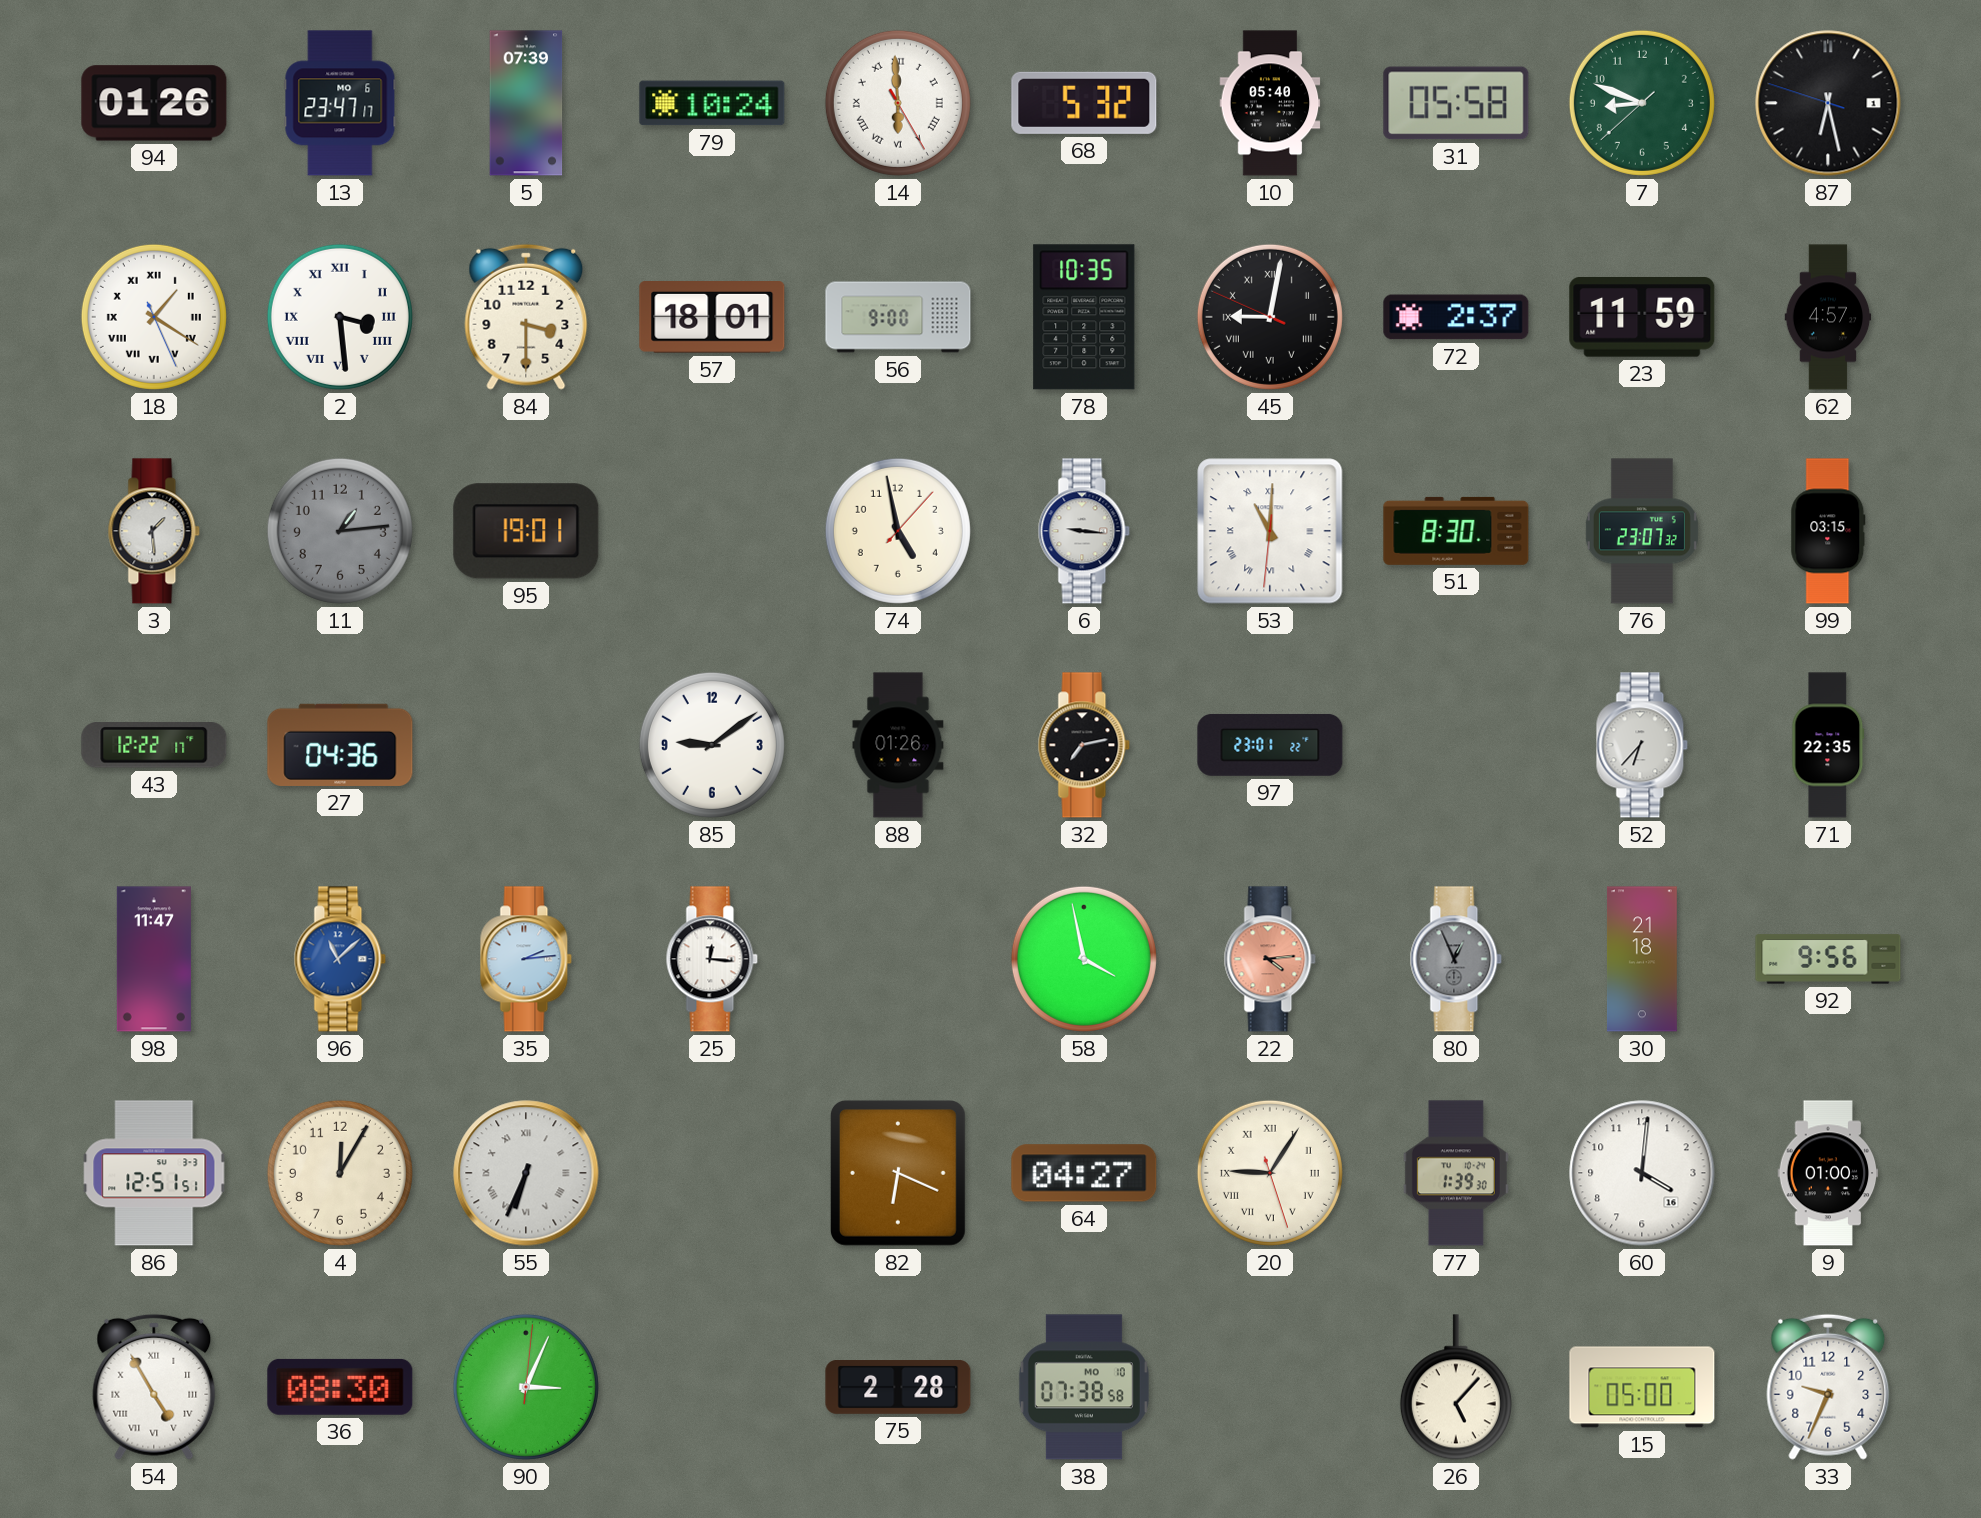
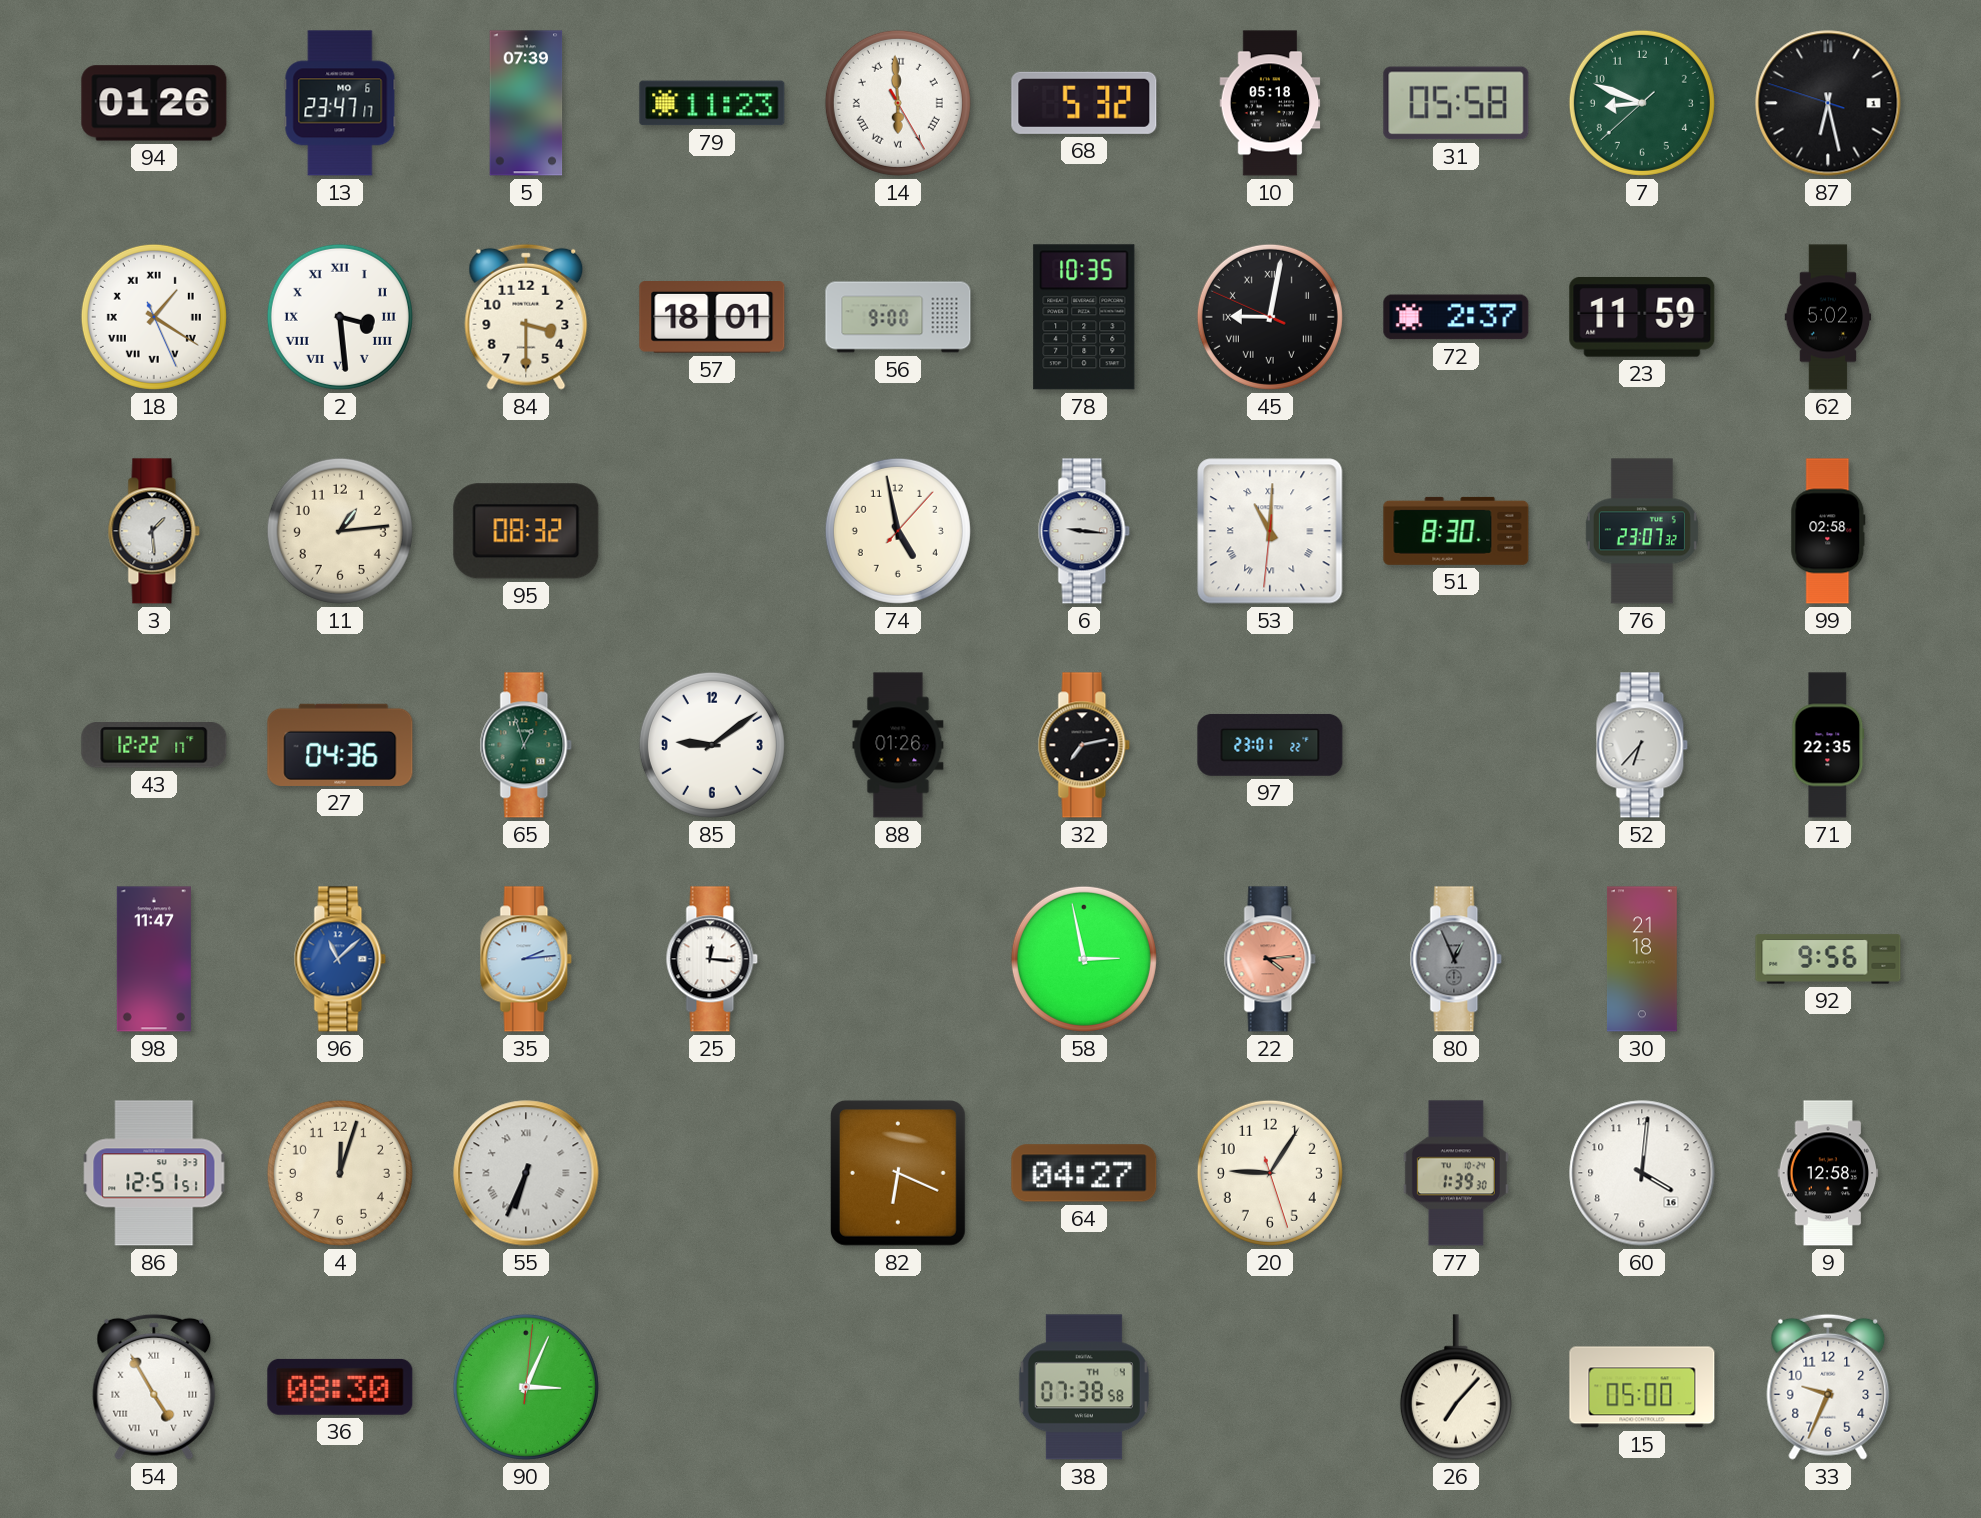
79: 10:24 -> 11:23 (712, 103)
10: 05:40 -> 05:18 (1270, 103)
62: 4:57 -> 5:02 (1828, 317)
11 dial: grey -> cream (340, 531)
95: 19:01 -> 08:32 (526, 531)
99: 03:15 -> 02:58 (1828, 531)
65: none -> 12:57 (526, 745)
58: 3:58 -> 2:58 (1084, 959)
4: 12:05 -> 12:03 (340, 1173)
20 numerals: Roman -> Arabic (1270, 1173)
9: 01:00 -> 12:58 (1828, 1173)
75: 2:28 -> none (898, 1388)
38 date: MO 10 -> TH 4 (1084, 1387)
26: 5:07 -> 7:07 (1456, 1387)
